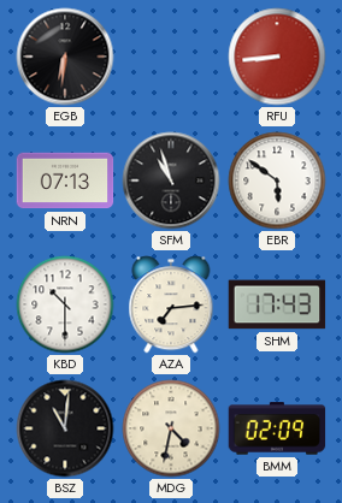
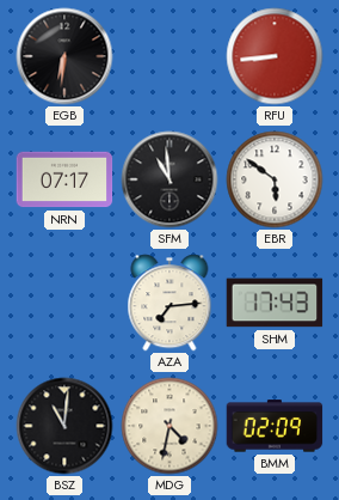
NRN: 07:13 -> 07:17 (64, 179)
SFM: 10:57 -> 10:59 (169, 179)
KBD: 10:30 -> none (65, 304)
